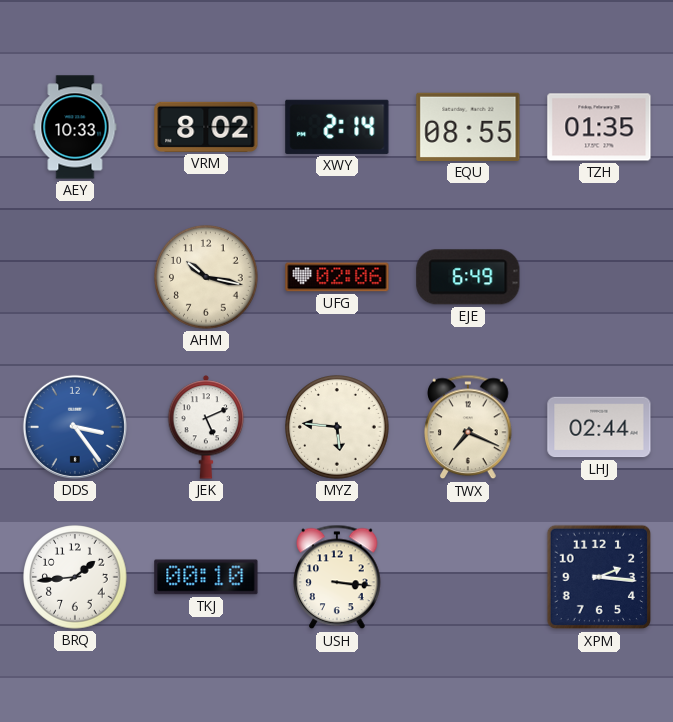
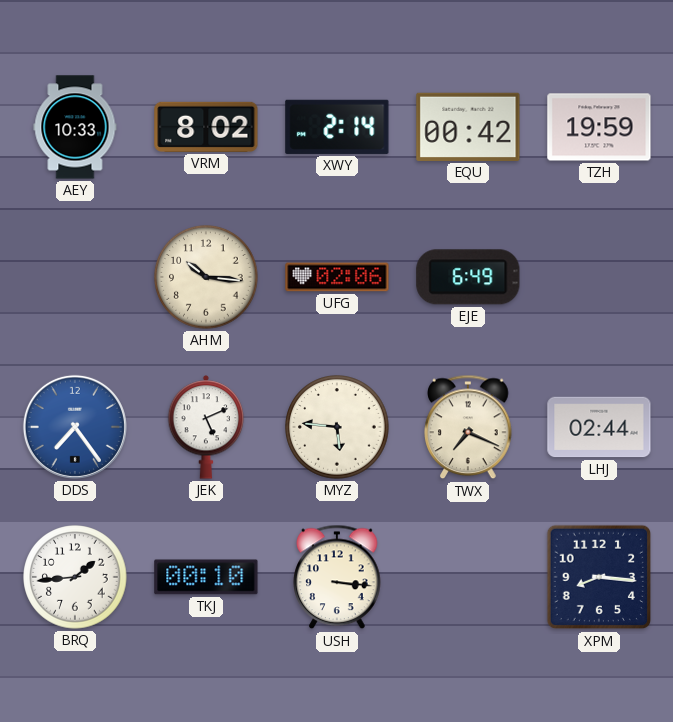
EQU: 08:55 -> 00:42 (468, 127)
TZH: 01:35 -> 19:59 (599, 127)
AHM: 10:17 -> 10:16 (206, 277)
DDS: 3:24 -> 7:24 (75, 427)
XPM: 2:16 -> 8:16 (599, 577)
